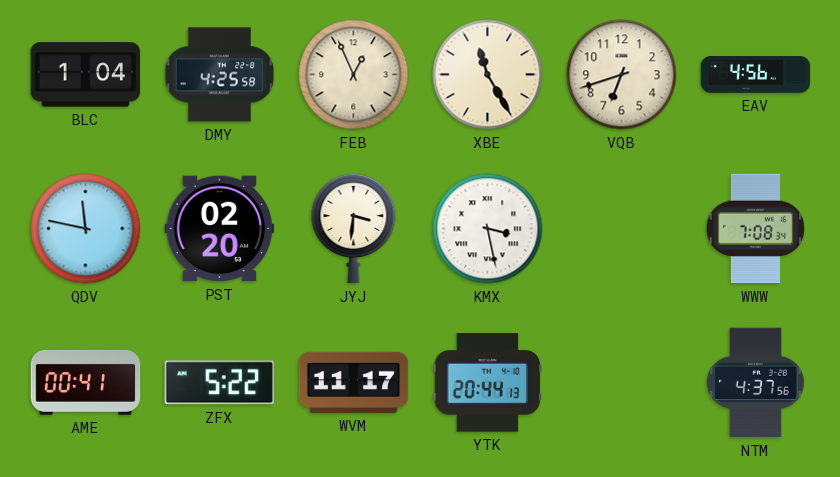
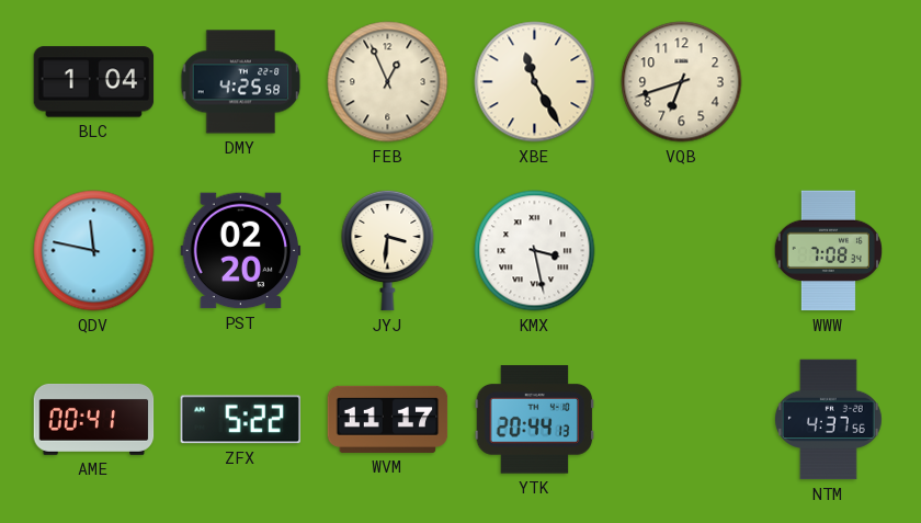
EAV: 4:56 -> none (756, 75)
